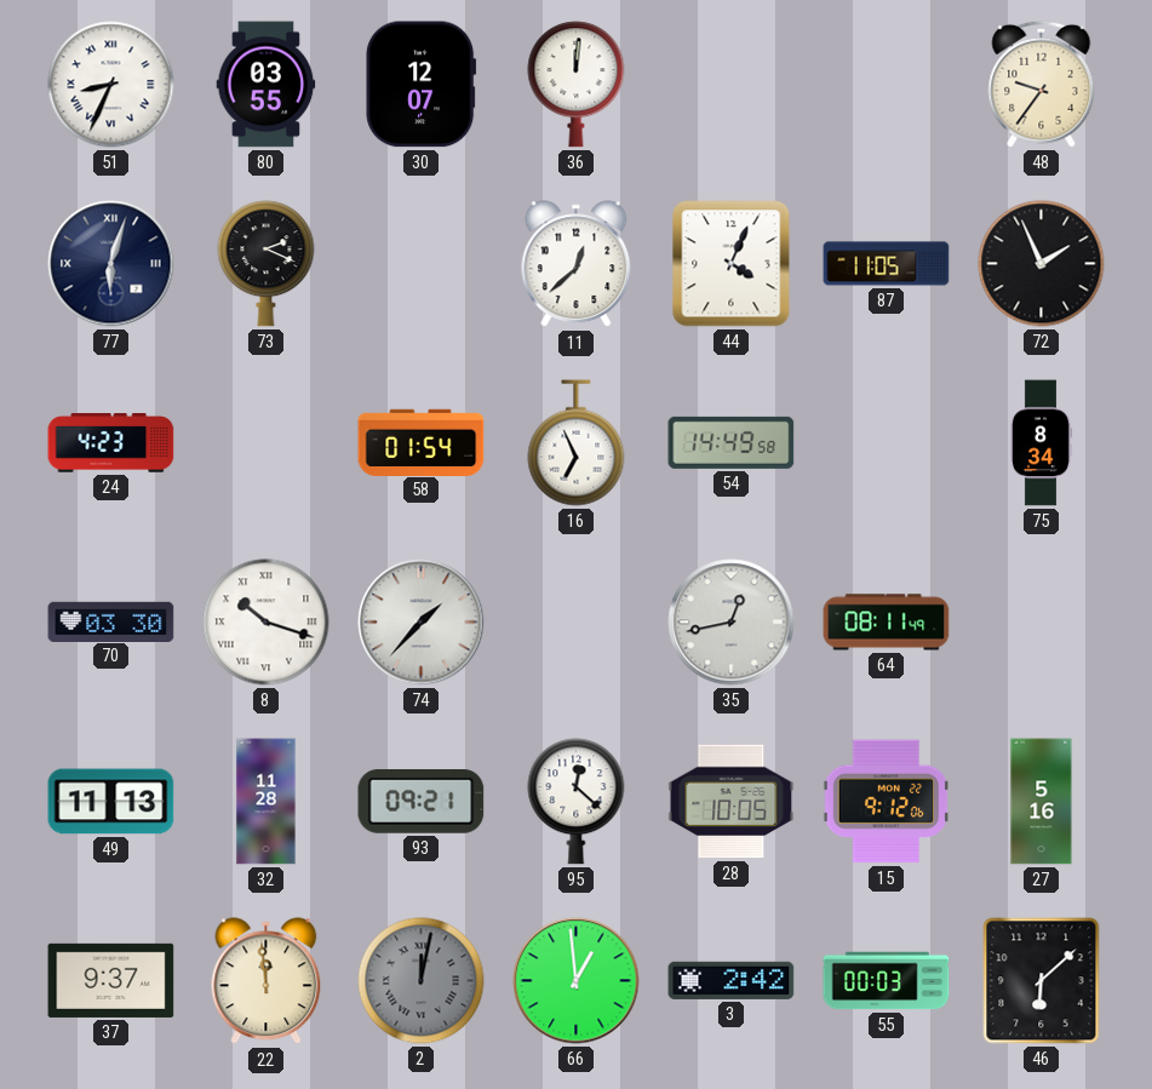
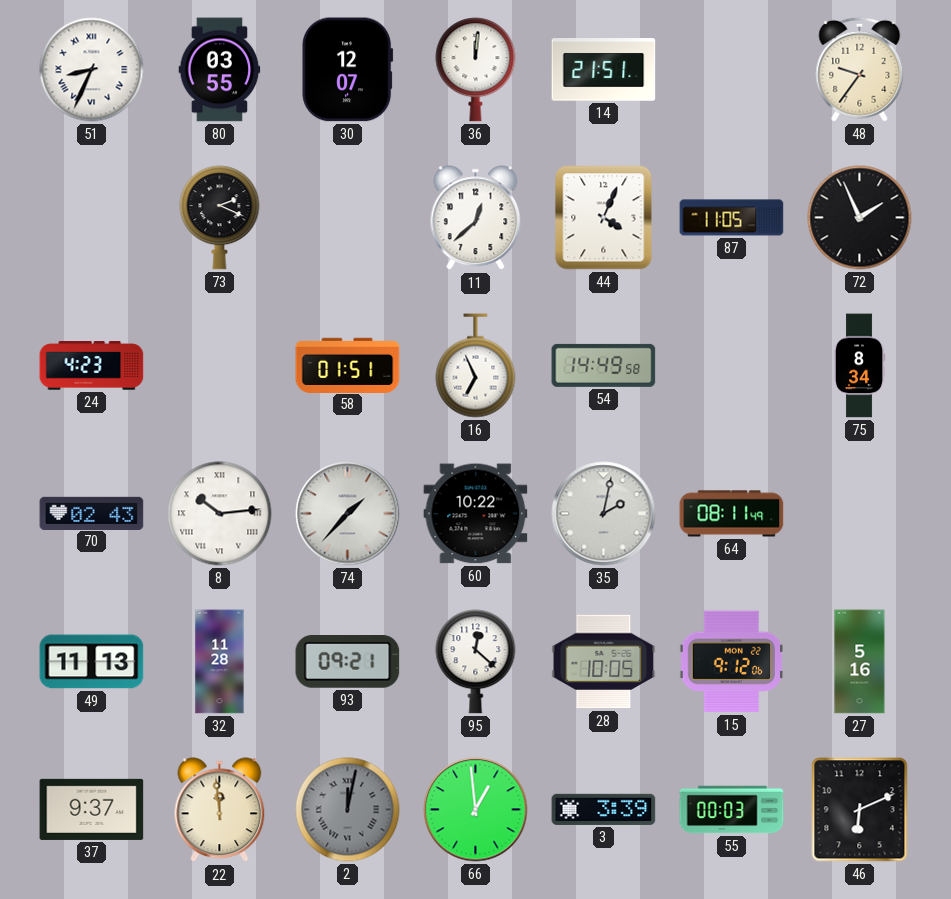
14: none -> 21:51 (604, 70)
77: 6:03 -> none (111, 264)
58: 01:54 -> 01:51 (348, 365)
70: 03:30 -> 02:43 (92, 513)
8: 10:18 -> 10:14 (220, 514)
60: none -> 10:22 (476, 514)
35: 12:43 -> 2:02 (604, 514)
3: 2:42 -> 3:39 (604, 809)
46: 6:08 -> 6:11 (860, 810)
